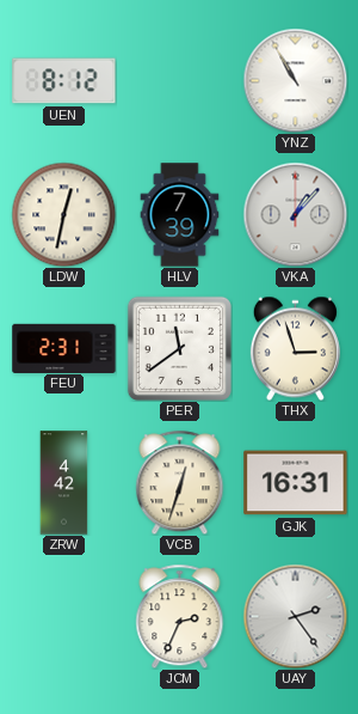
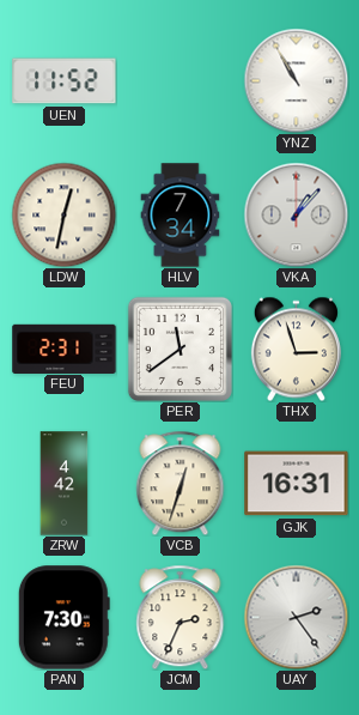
UEN: 8:12 -> 11:52 (65, 81)
HLV: 7:39 -> 7:34 (181, 216)
PAN: none -> 7:30 (63, 618)
